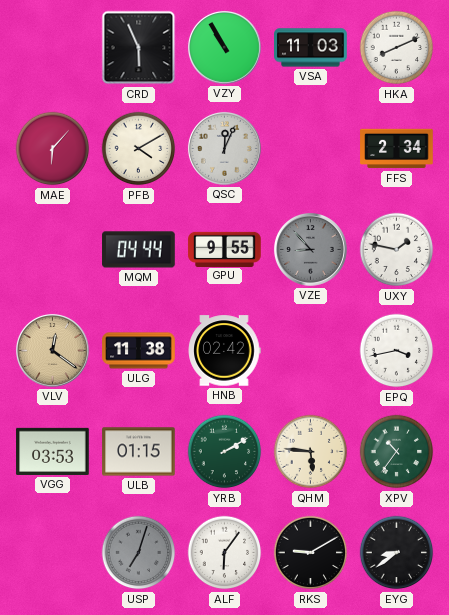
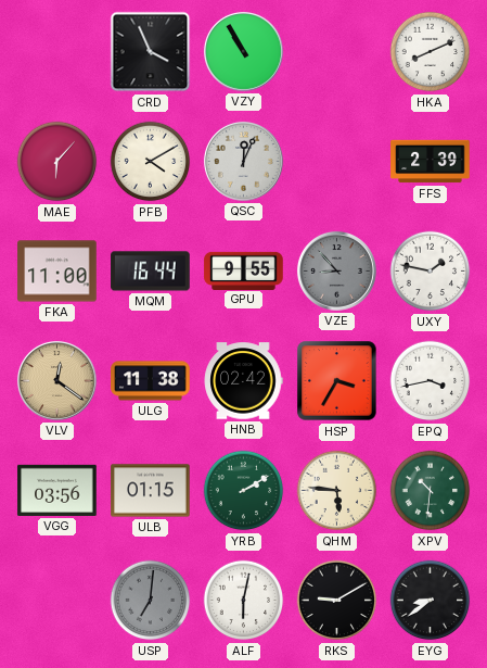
CRD: 5:56 -> 3:56 (151, 52)
VSA: 11:03 -> none (311, 48)
FFS: 2:34 -> 2:39 (431, 162)
FKA: none -> 11:00 (57, 272)
MQM: 04:44 -> 16:44 (151, 272)
HSP: none -> 3:35 (337, 381)
VGG: 03:53 -> 03:56 (57, 490)
XPV: 10:36 -> 10:31 (431, 491)
USP: 7:03 -> 7:01 (151, 601)
ALF: 6:06 -> 6:02 (244, 601)
